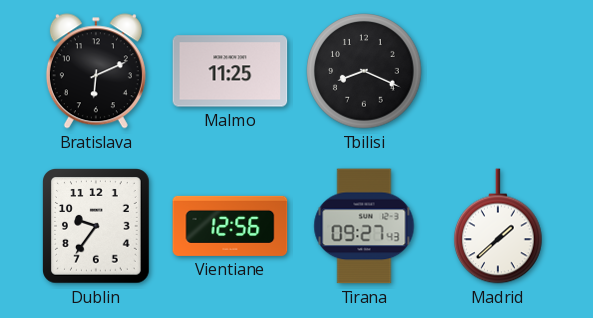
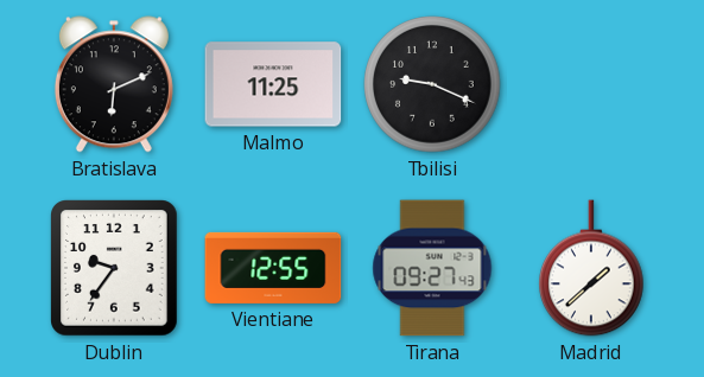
Tbilisi: 8:19 -> 9:19 (432, 84)
Vientiane: 12:56 -> 12:55 (273, 268)
